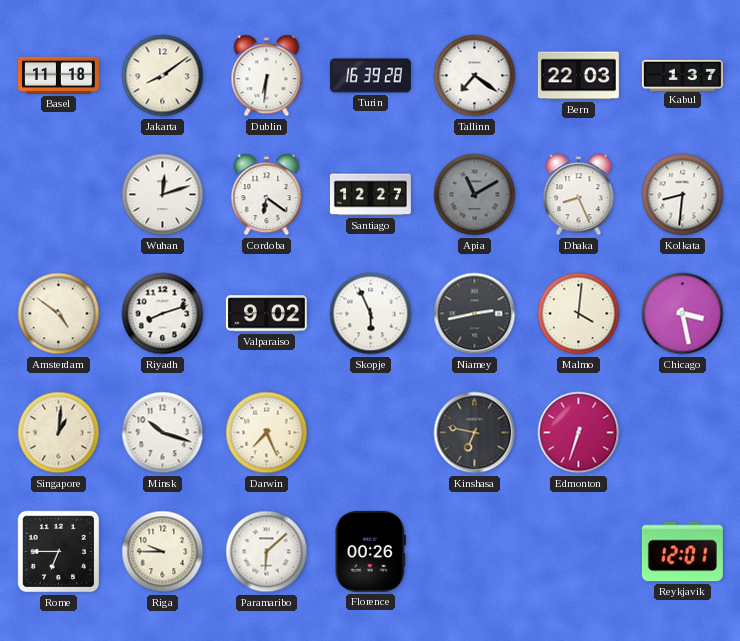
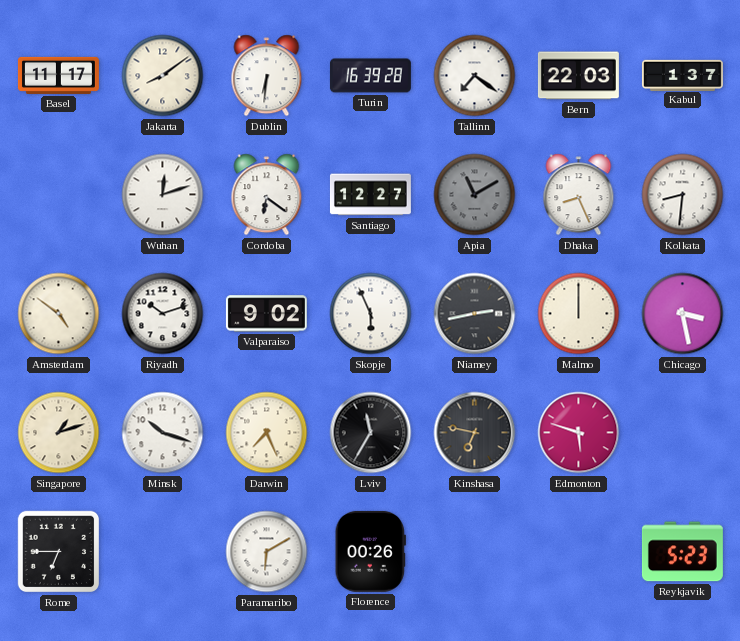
Basel: 11:18 -> 11:17 (58, 75)
Riyadh: 8:12 -> 10:12 (163, 314)
Malmo: 4:01 -> 12:00 (579, 314)
Singapore: 1:01 -> 1:12 (59, 433)
Lviv: none -> 11:35 (371, 433)
Edmonton: 6:33 -> 5:48 (579, 433)
Riga: 9:45 -> none (163, 552)
Paramaribo: 6:08 -> 6:10 (267, 552)
Reykjavik: 12:01 -> 5:23 (682, 552)
